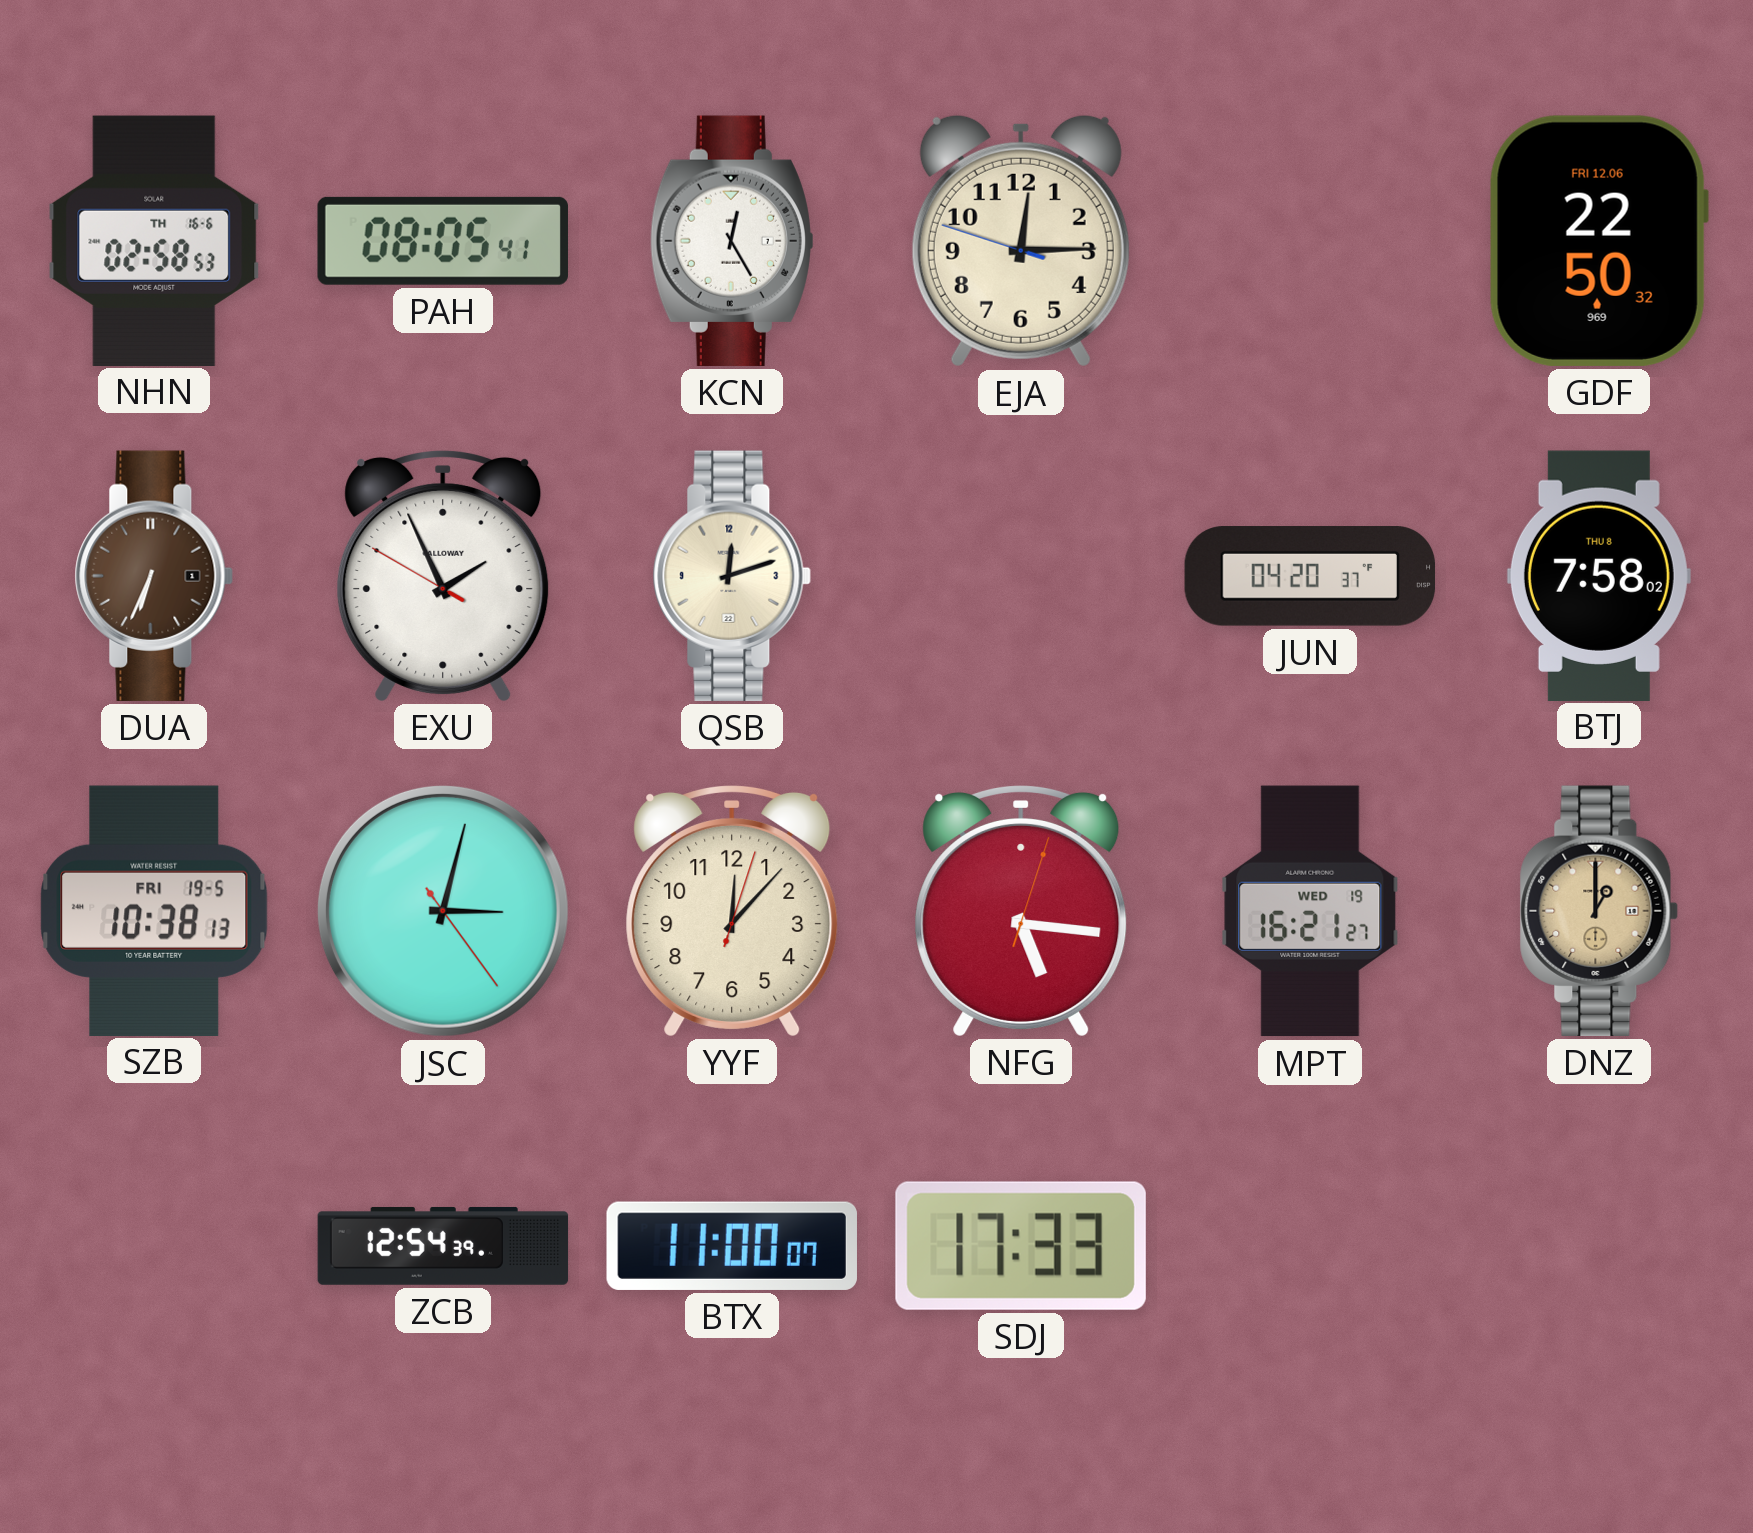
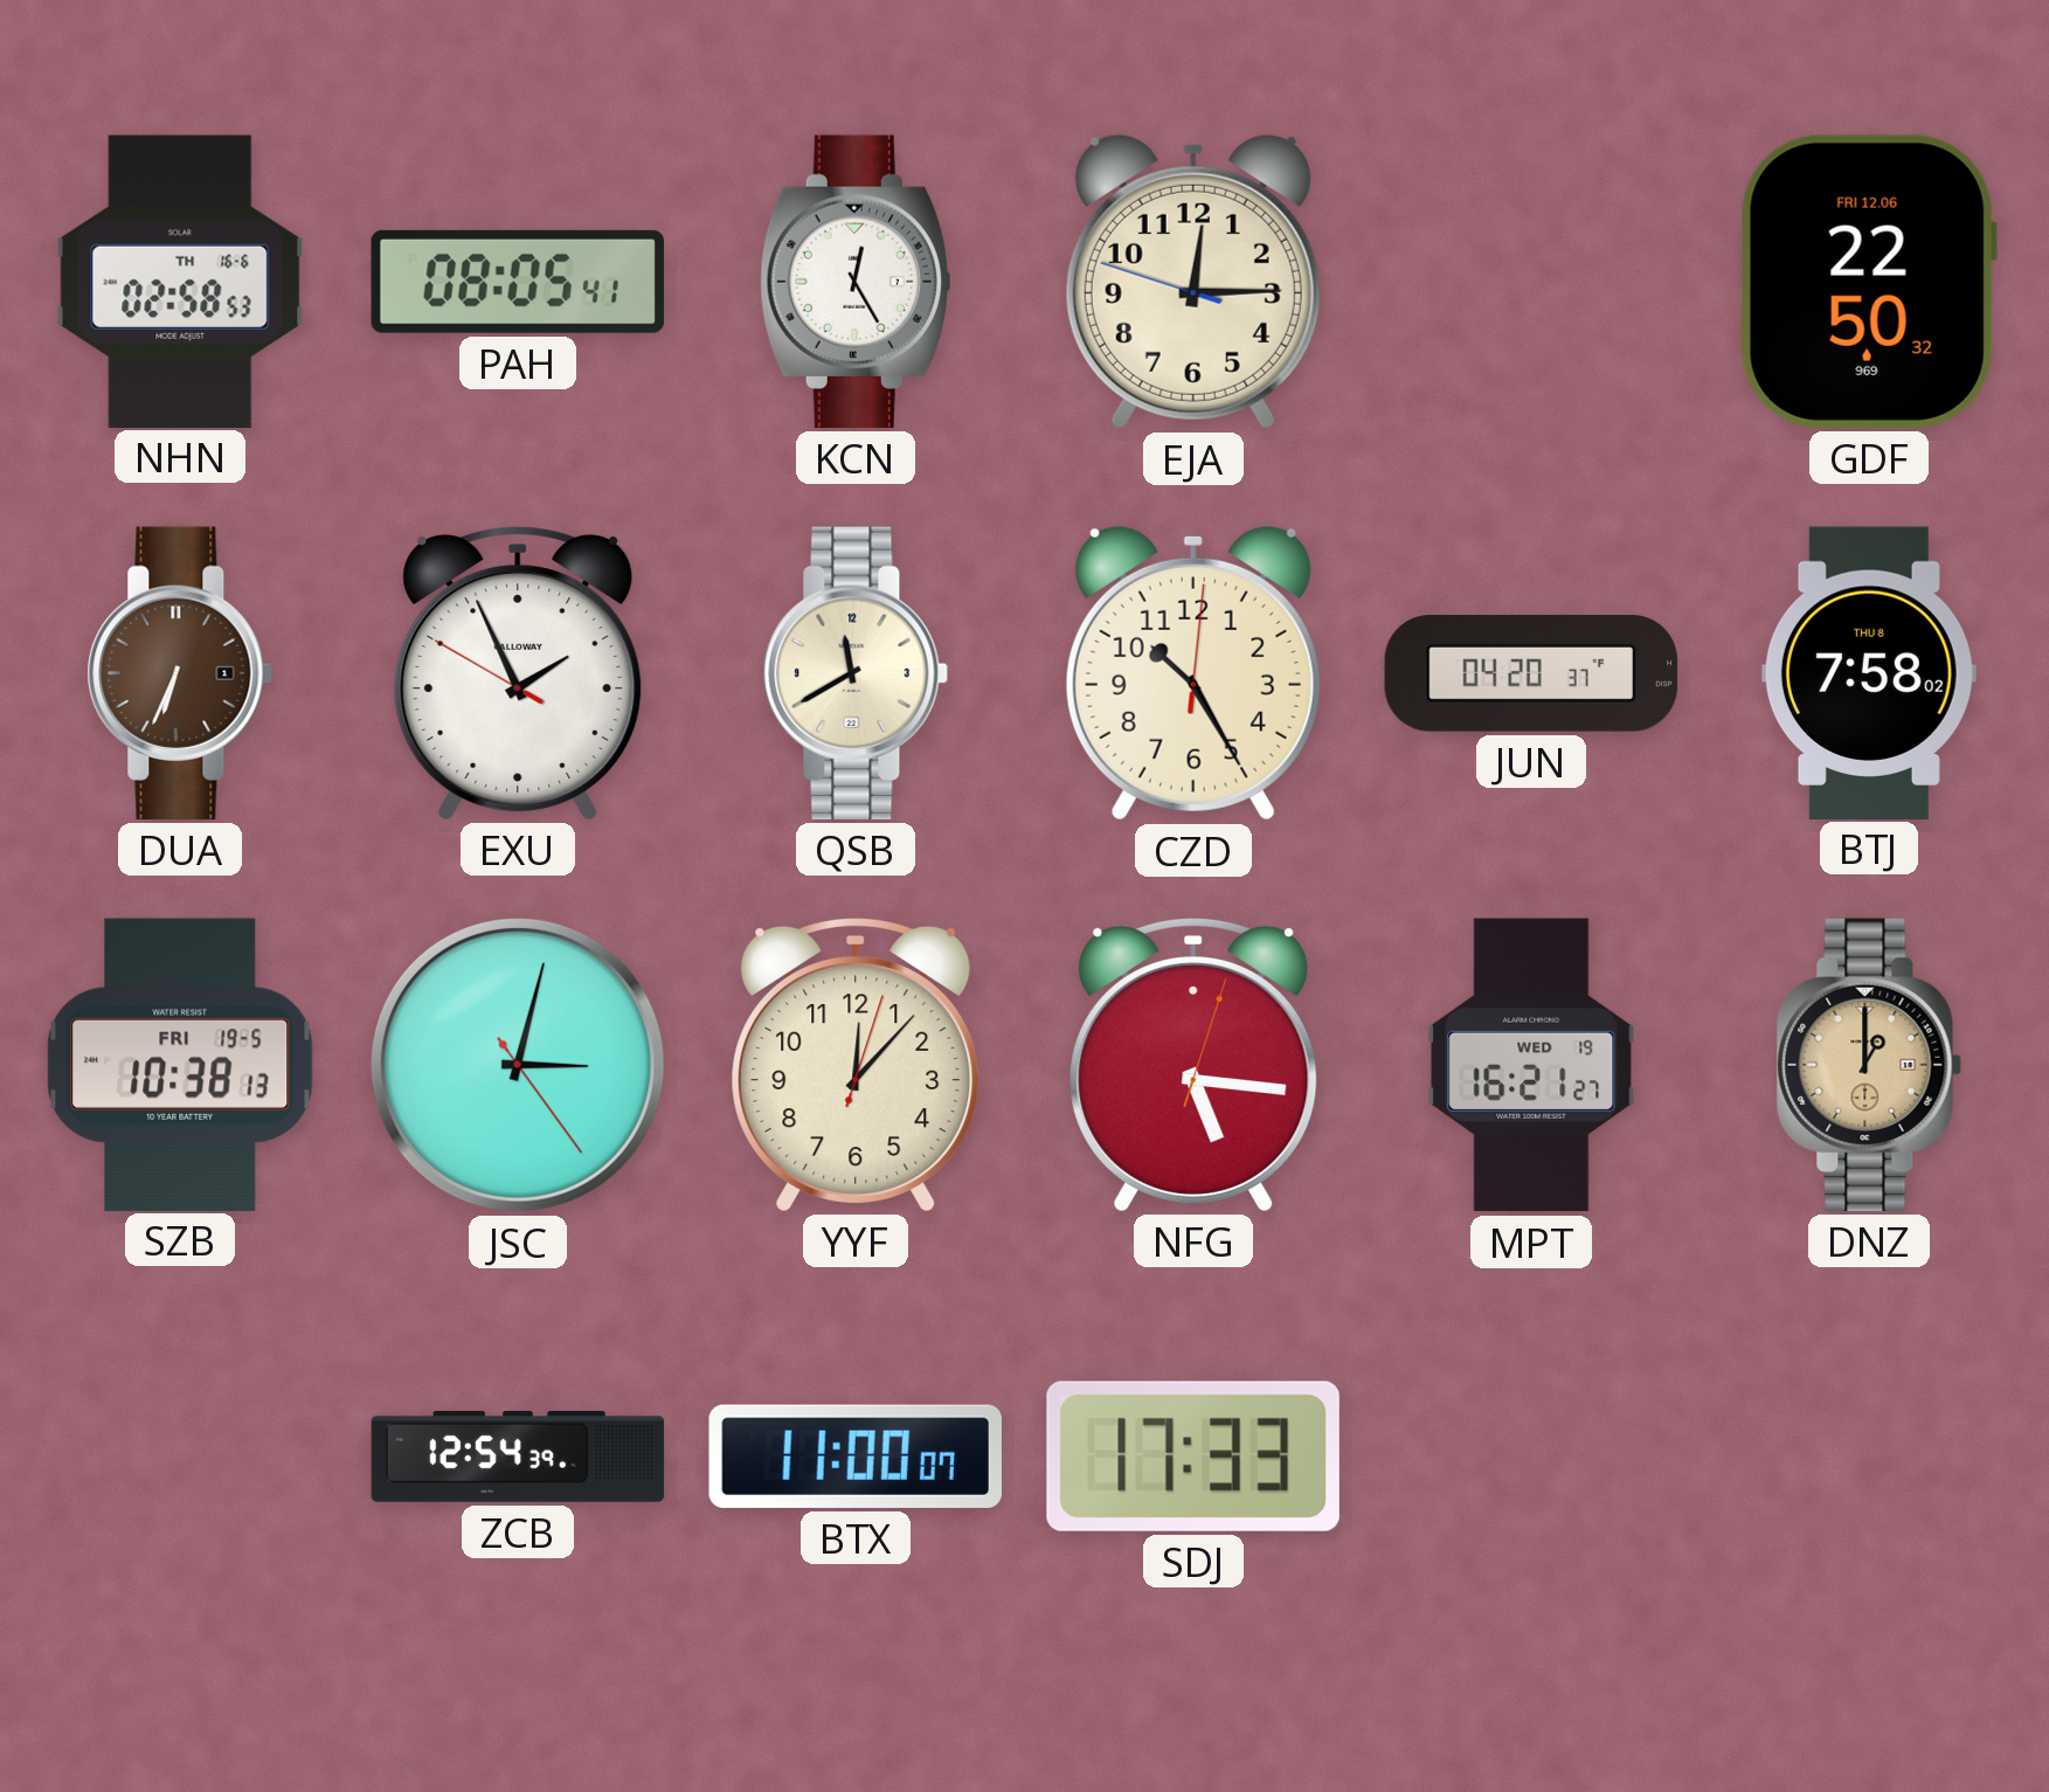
QSB: 12:12 -> 11:40 (856, 673)
CZD: none -> 10:25 (1193, 673)
